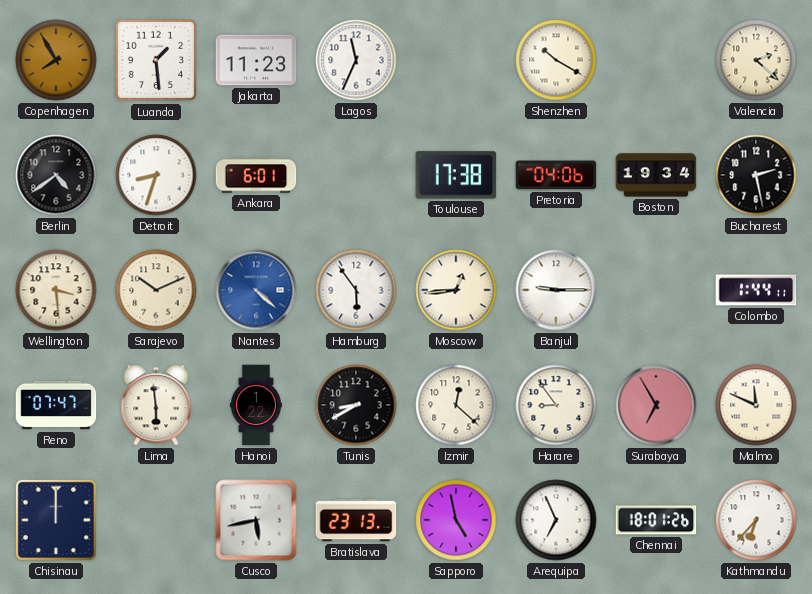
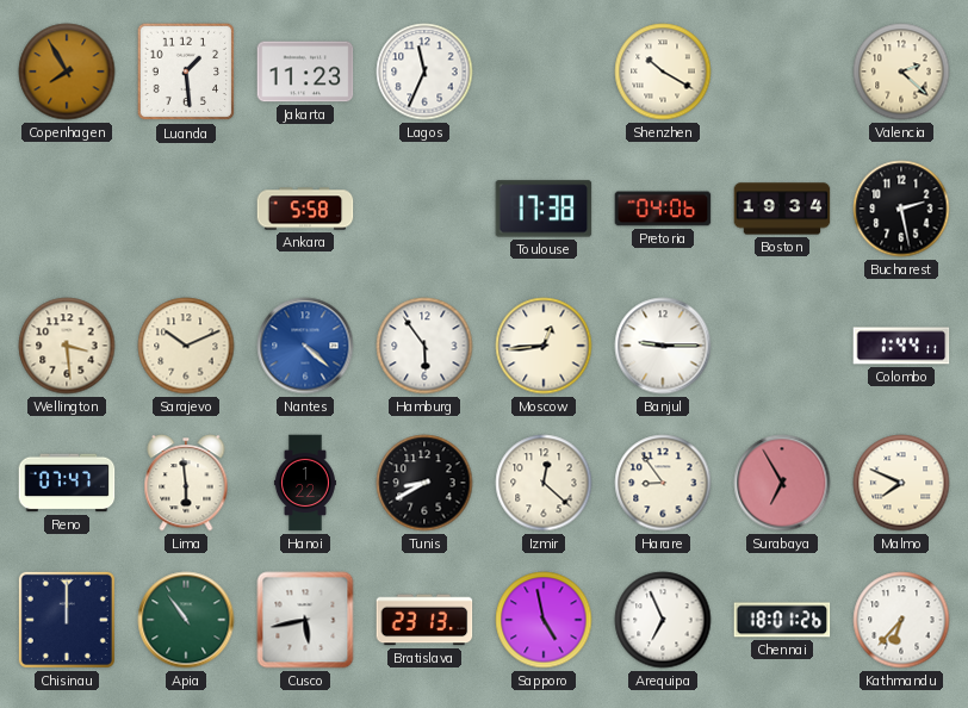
Berlin: 4:39 -> none (56, 175)
Detroit: 8:33 -> none (156, 175)
Ankara: 6:01 -> 5:58 (305, 209)
Malmo: 11:49 -> 7:49 (901, 483)
Apia: none -> 10:54 (186, 620)
